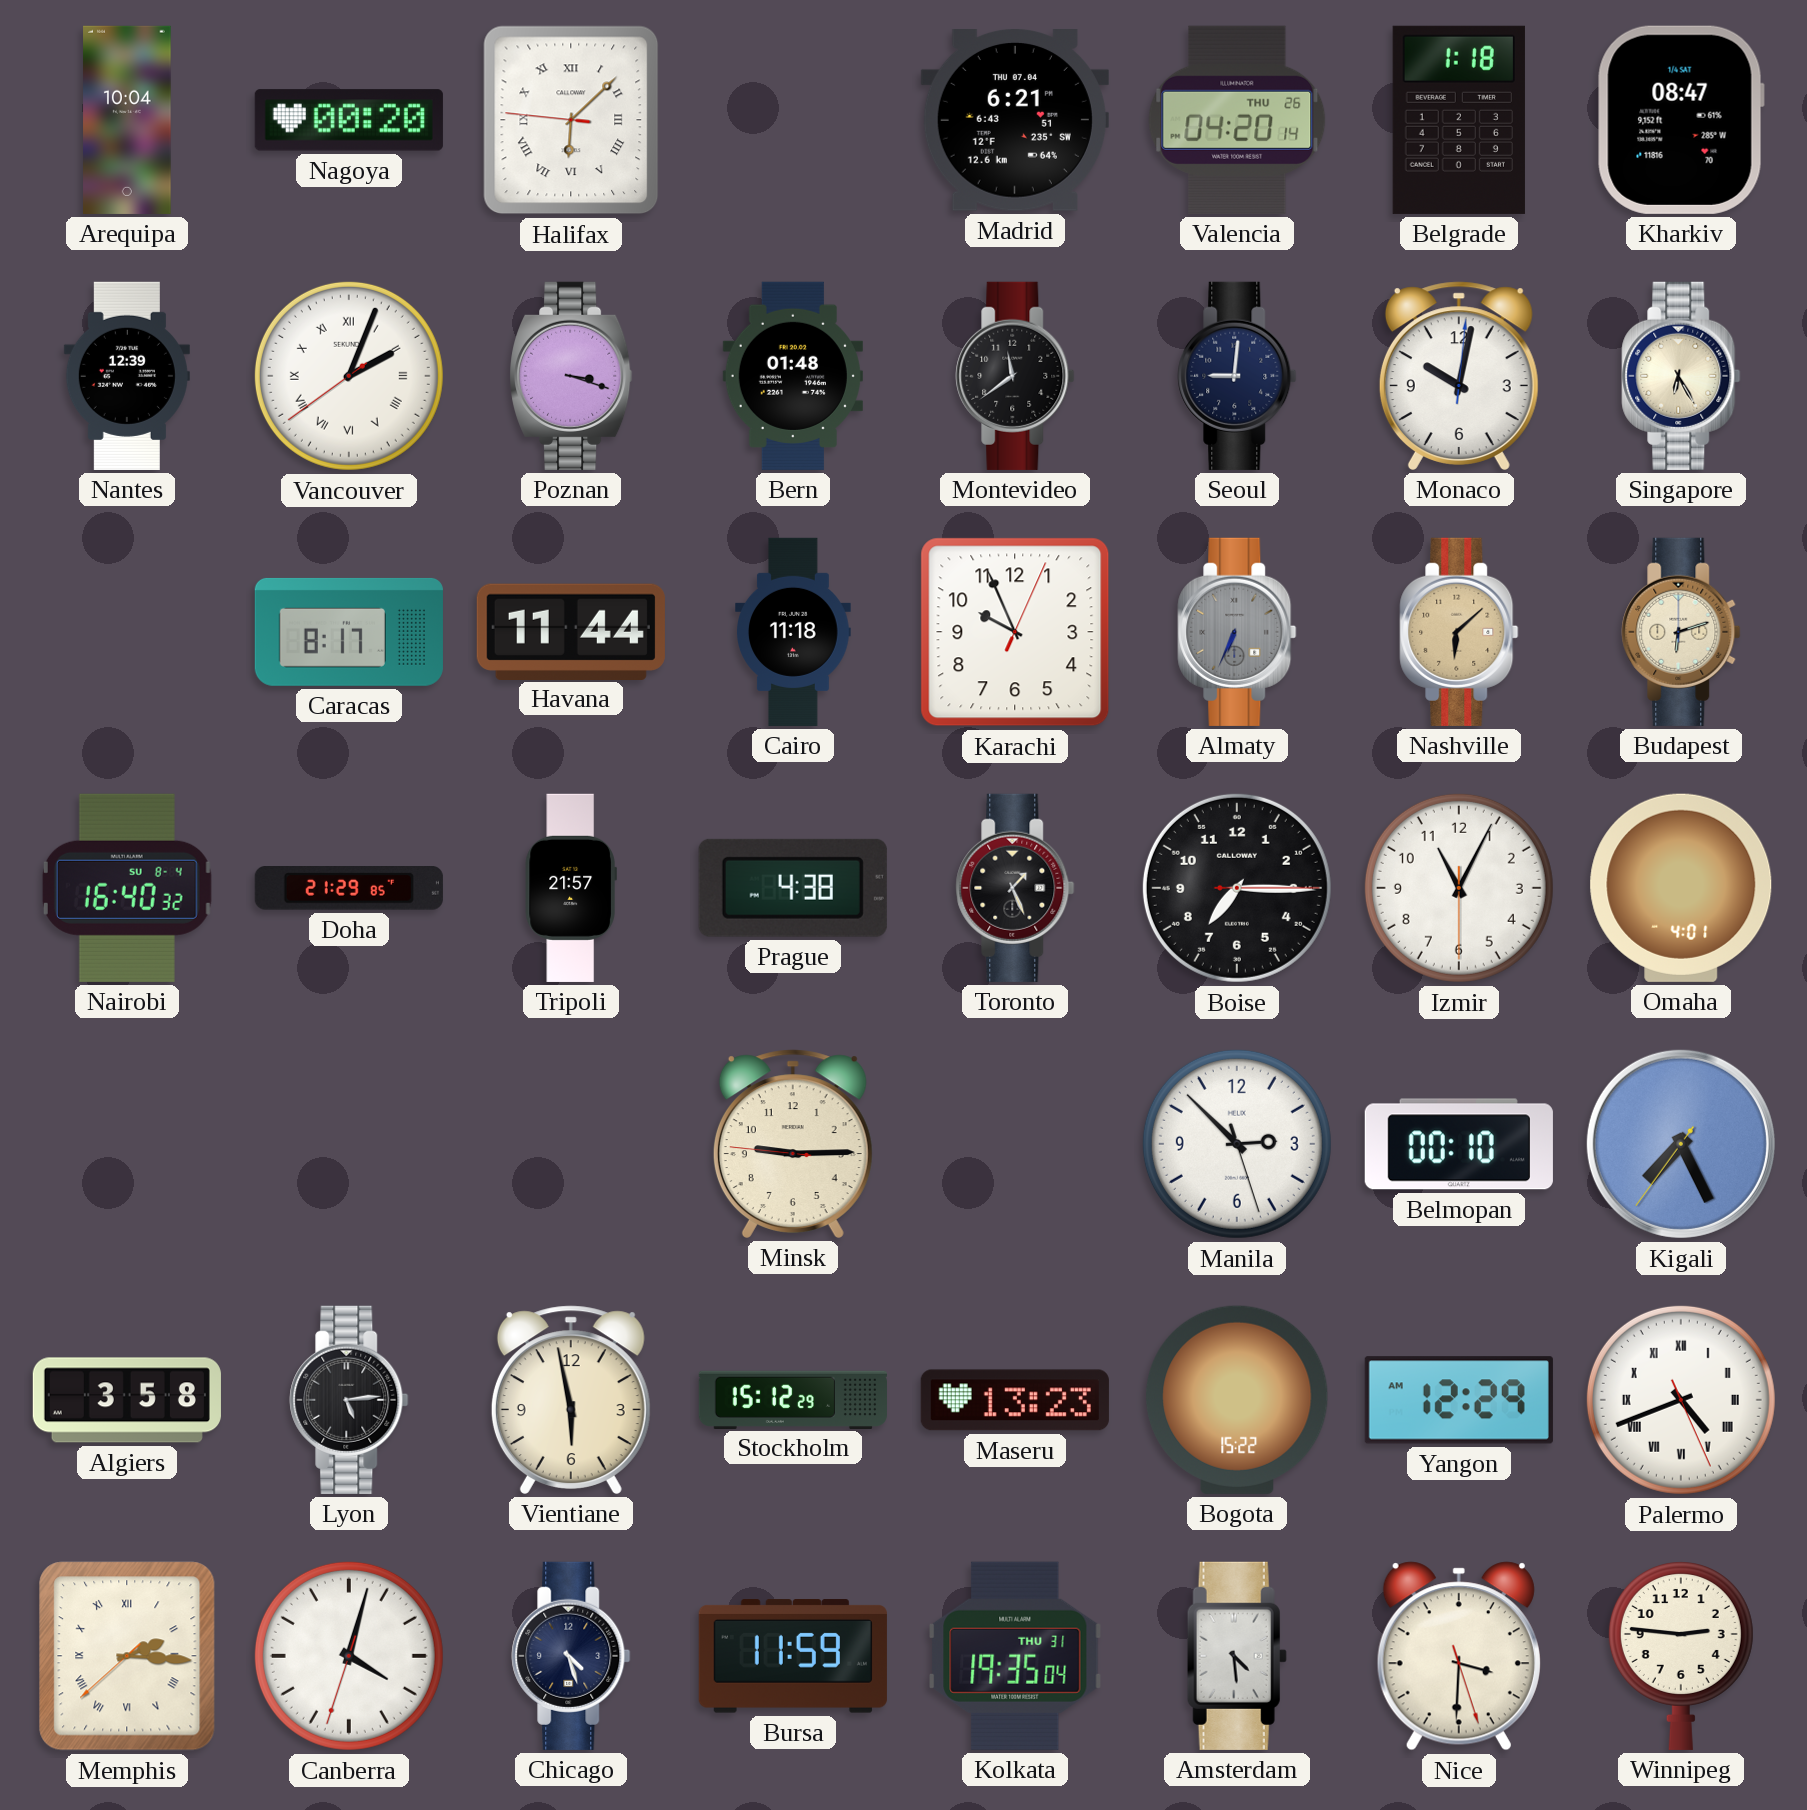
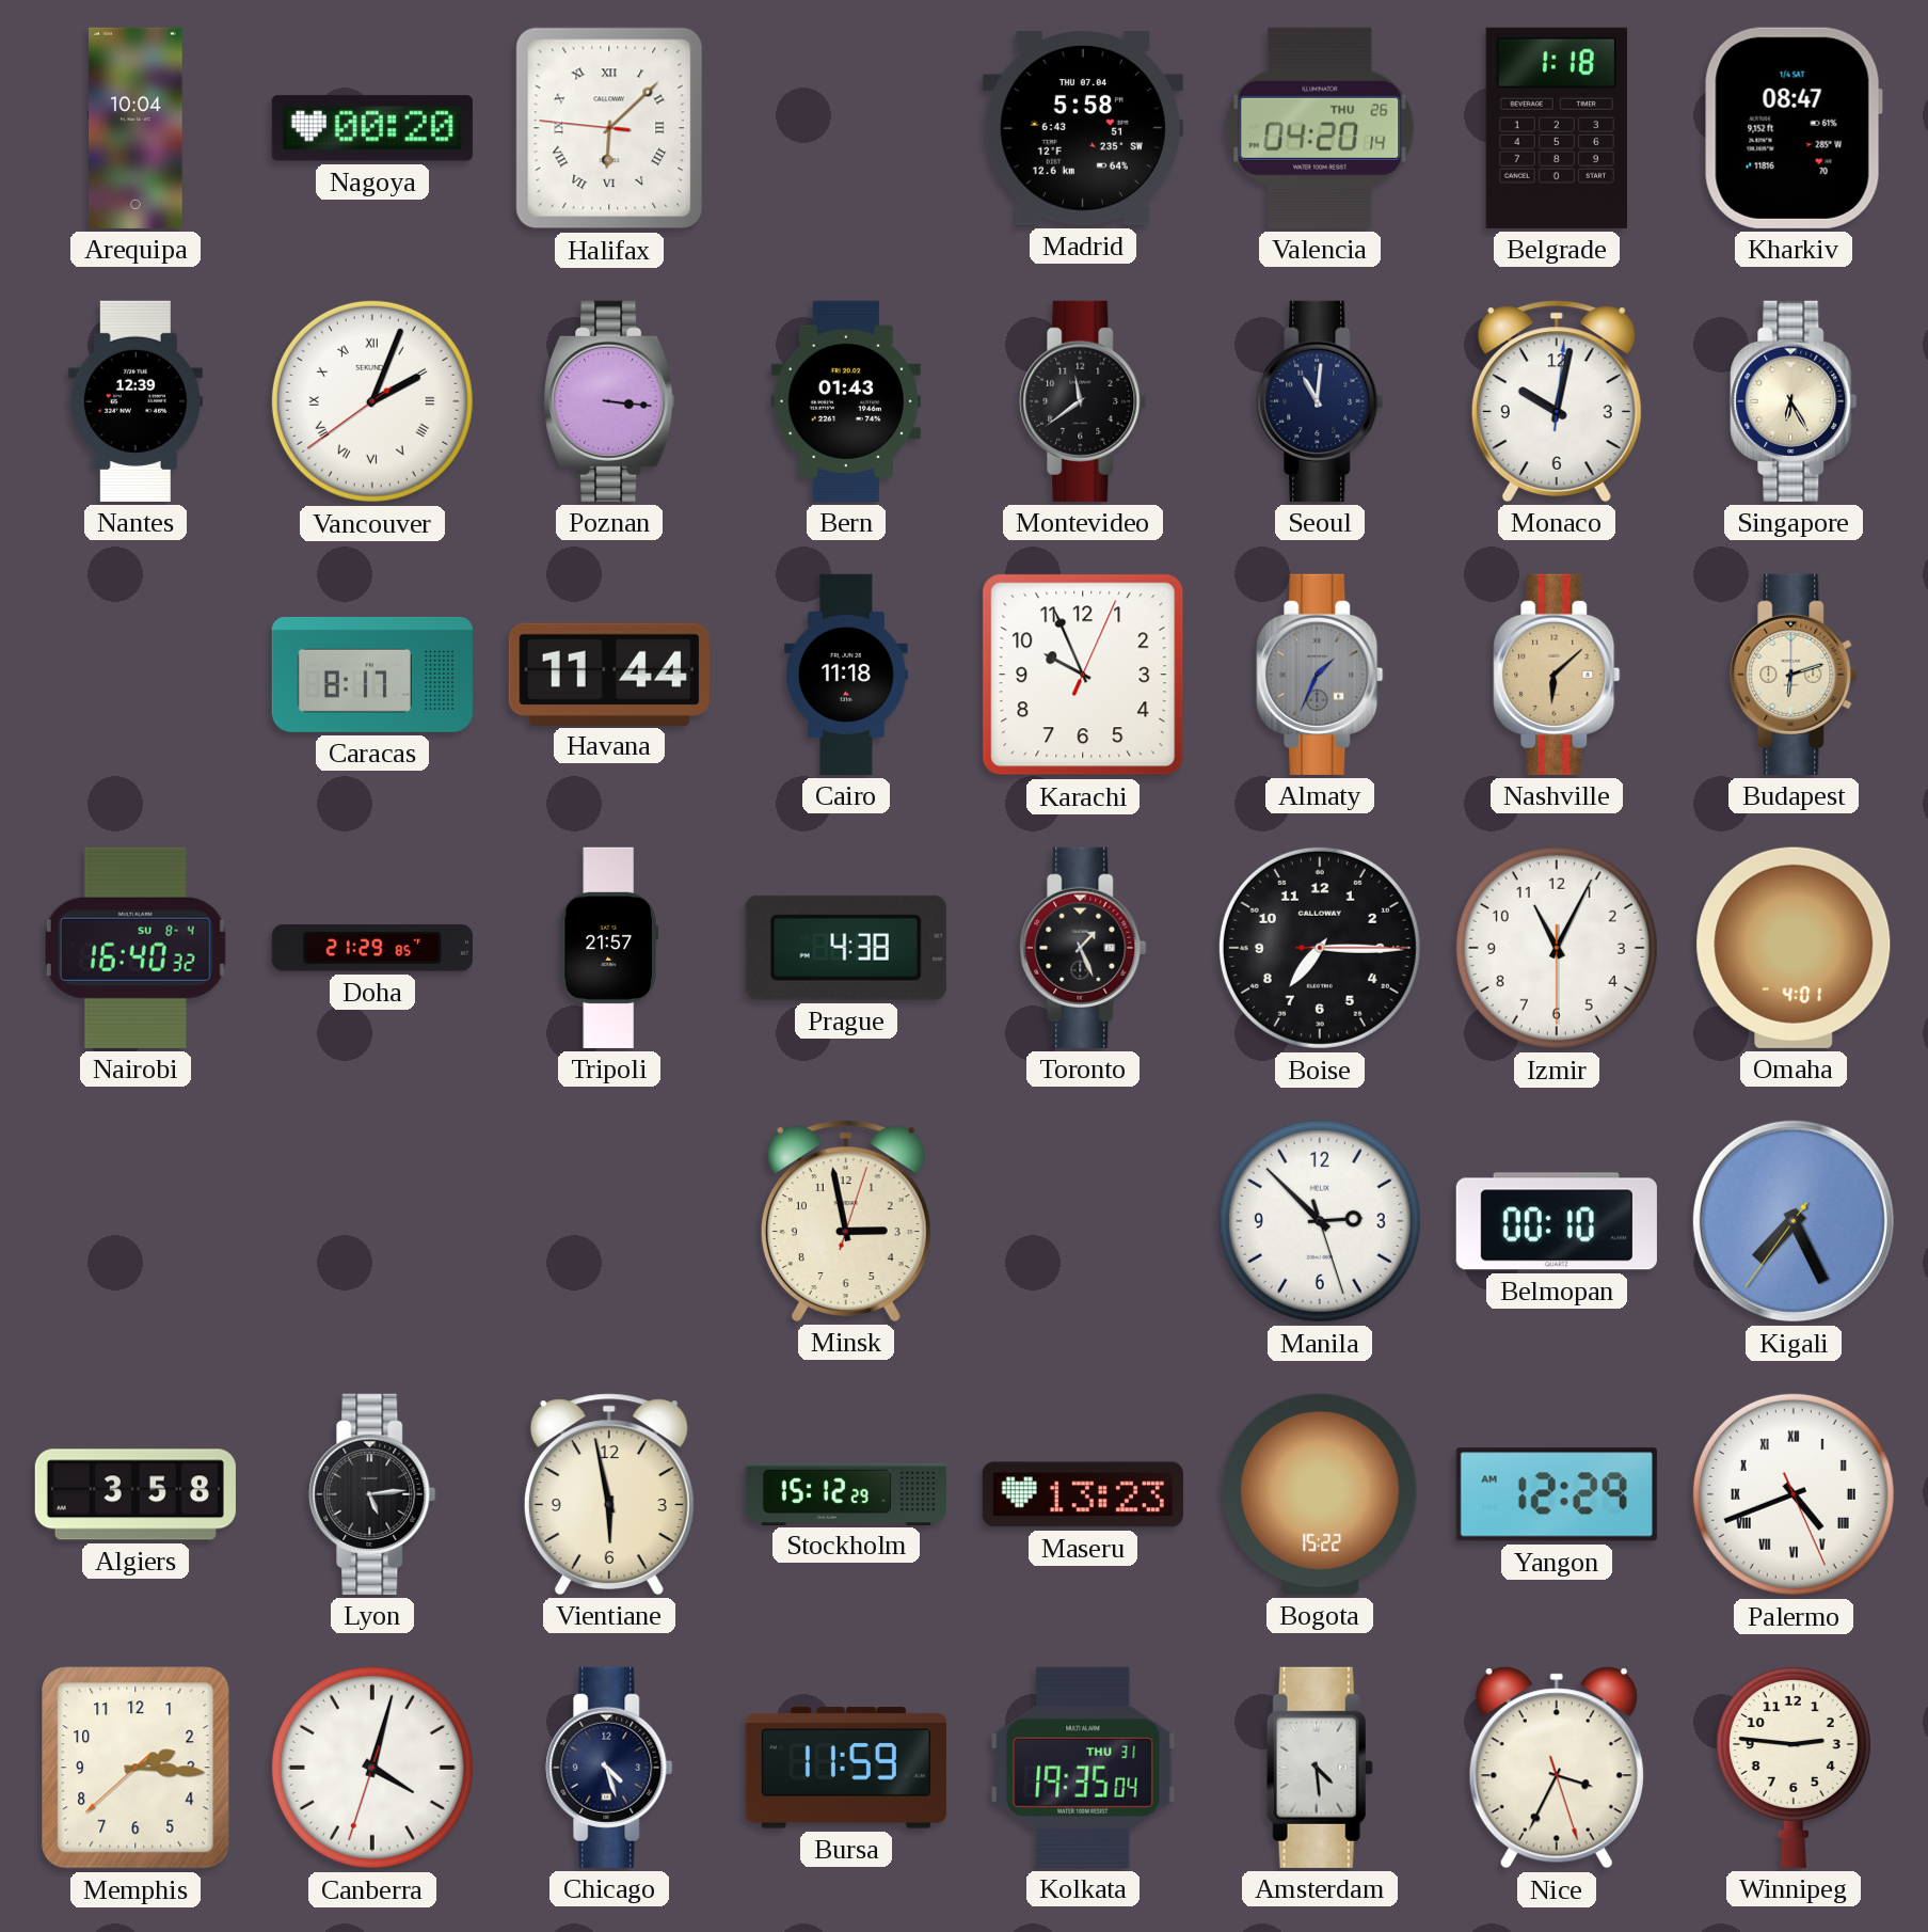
Madrid: 6:21 -> 5:58 (1083, 129)
Poznan: 3:18 -> 3:16 (609, 401)
Bern: 01:48 -> 01:43 (846, 401)
Seoul: 9:01 -> 11:01 (1320, 401)
Almaty: 6:34 -> 1:34 (1320, 675)
Minsk: 9:14 -> 2:58 (846, 1221)
Memphis numerals: Roman -> Arabic (136, 1768)
Nice: 3:30 -> 3:34 (1557, 1768)
